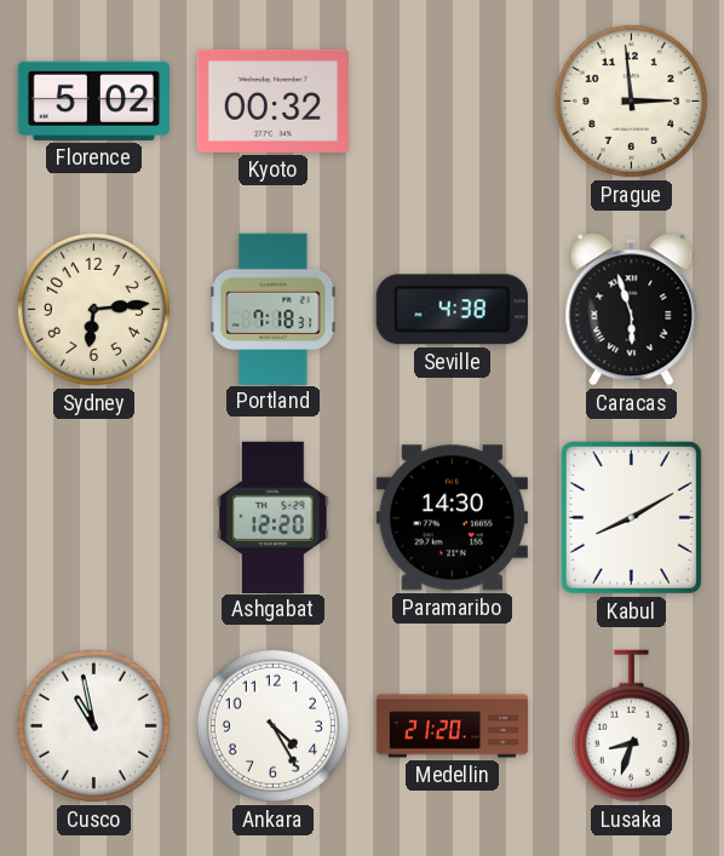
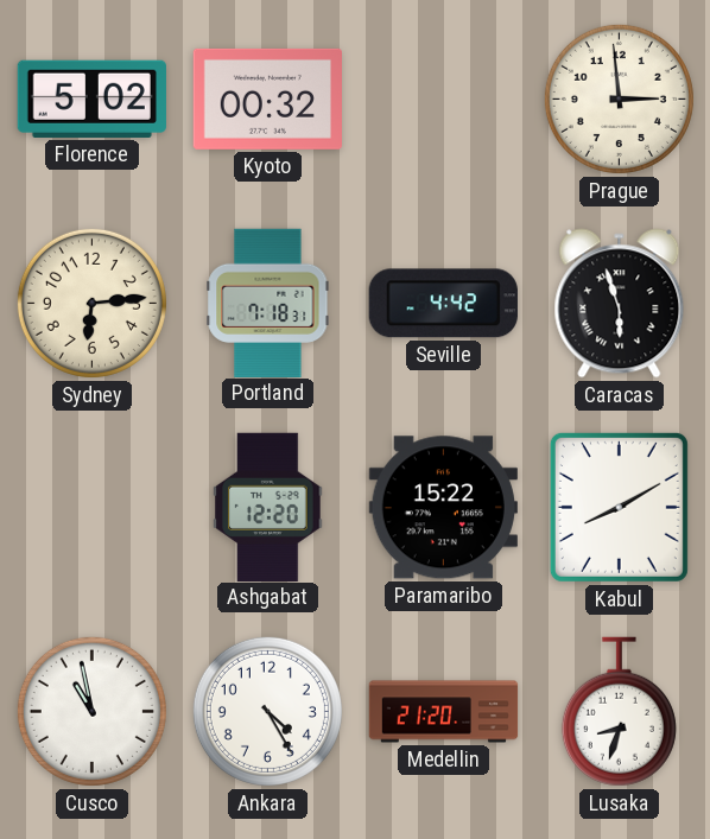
Seville: 4:38 -> 4:42 (443, 304)
Paramaribo: 14:30 -> 15:22 (443, 508)
